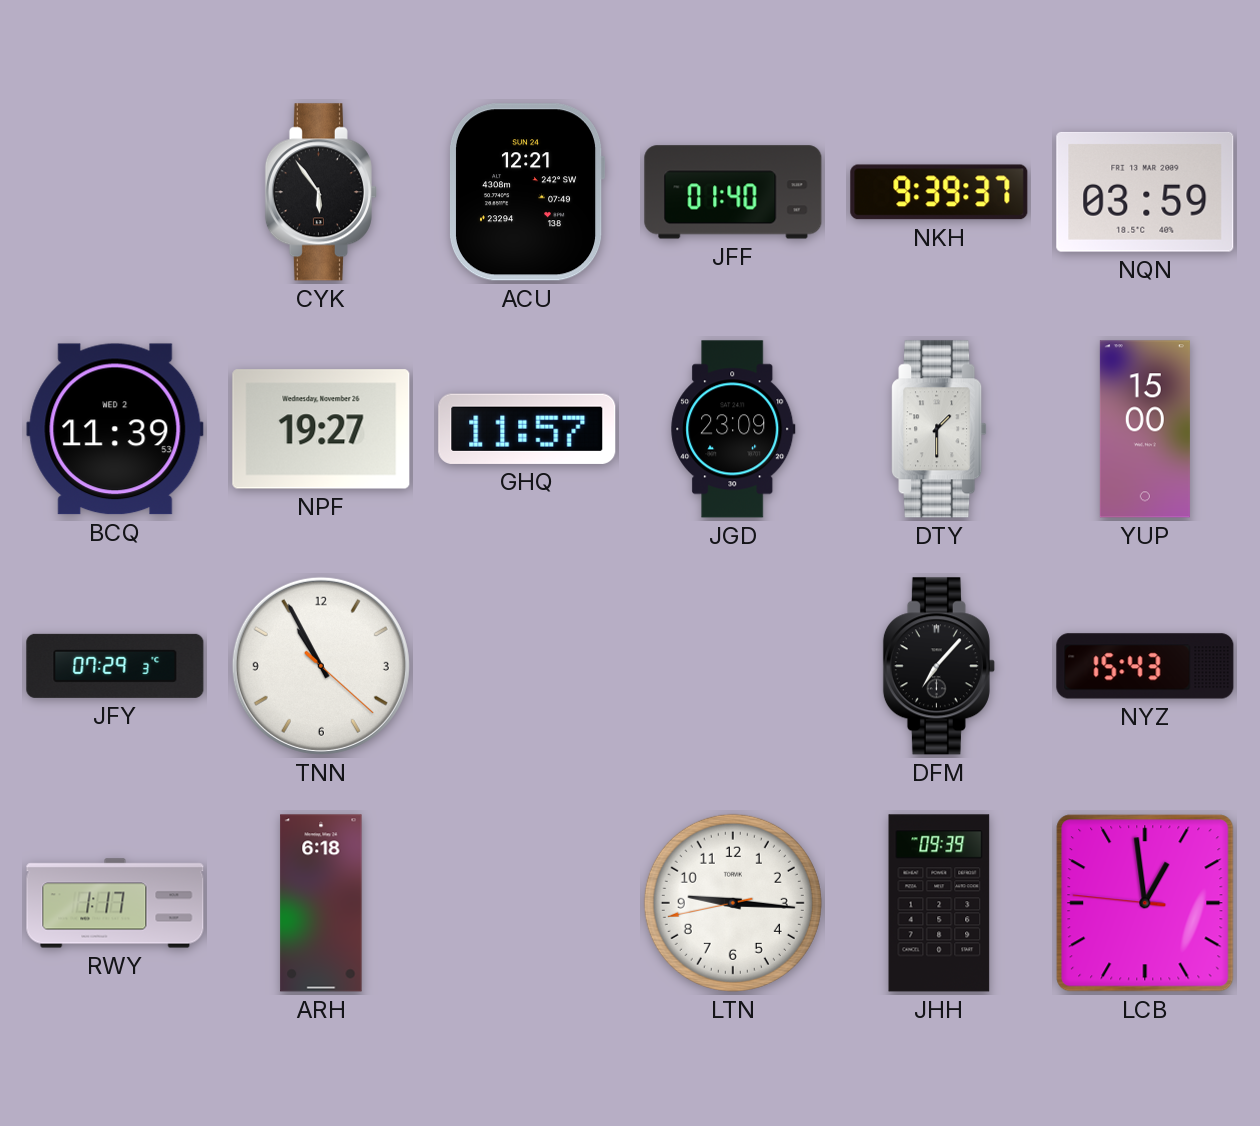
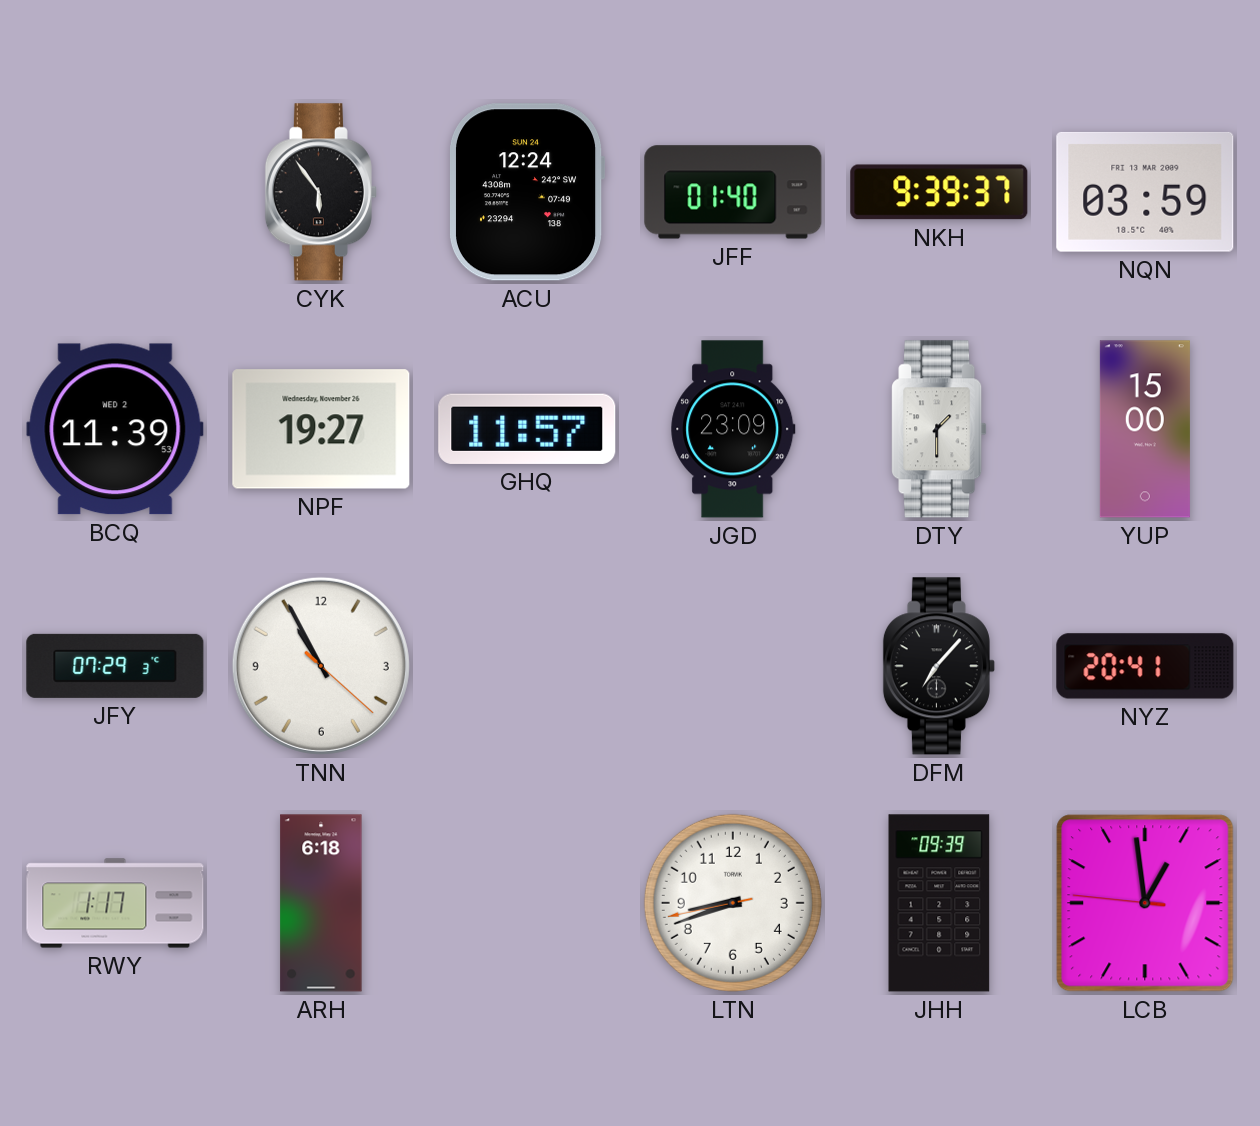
ACU: 12:21 -> 12:24 (527, 192)
NYZ: 15:43 -> 20:41 (1145, 666)
LTN: 9:15 -> 8:41 (733, 903)
